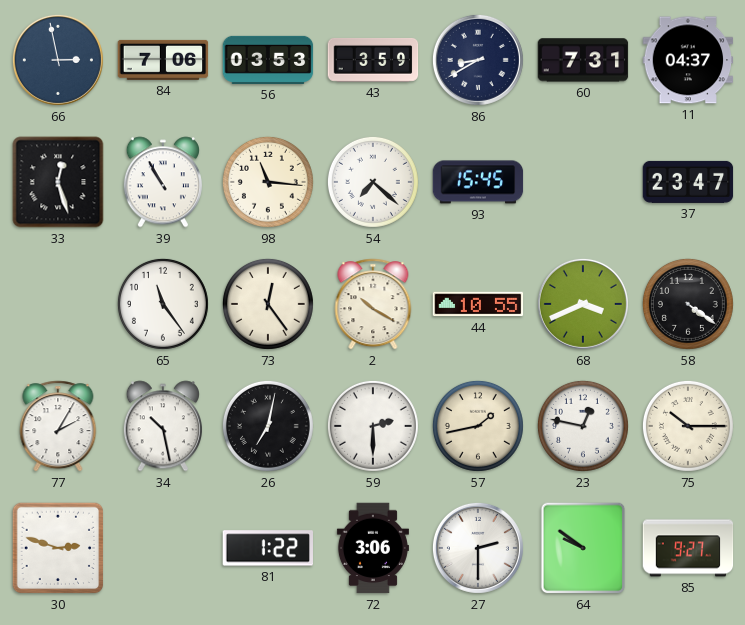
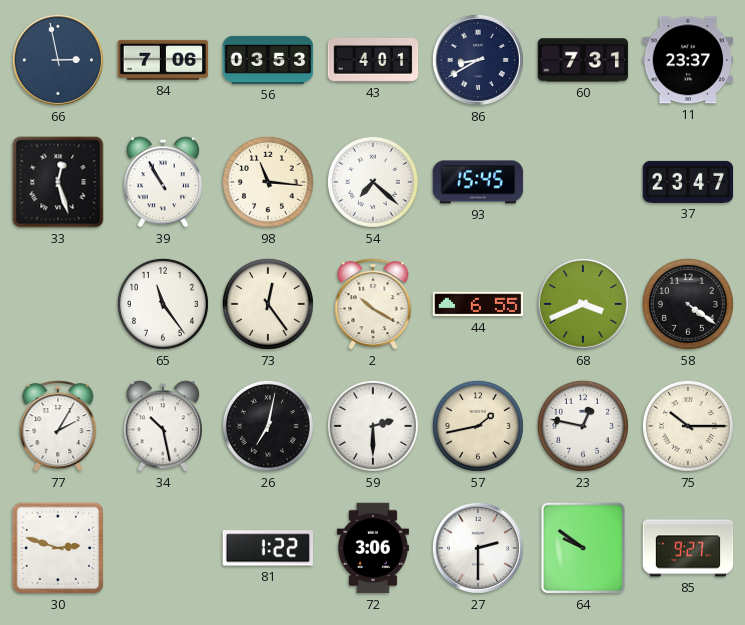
43: 3:59 -> 4:01 (373, 60)
11: 04:37 -> 23:37 (688, 60)
44: 10:55 -> 6:55 (478, 304)
